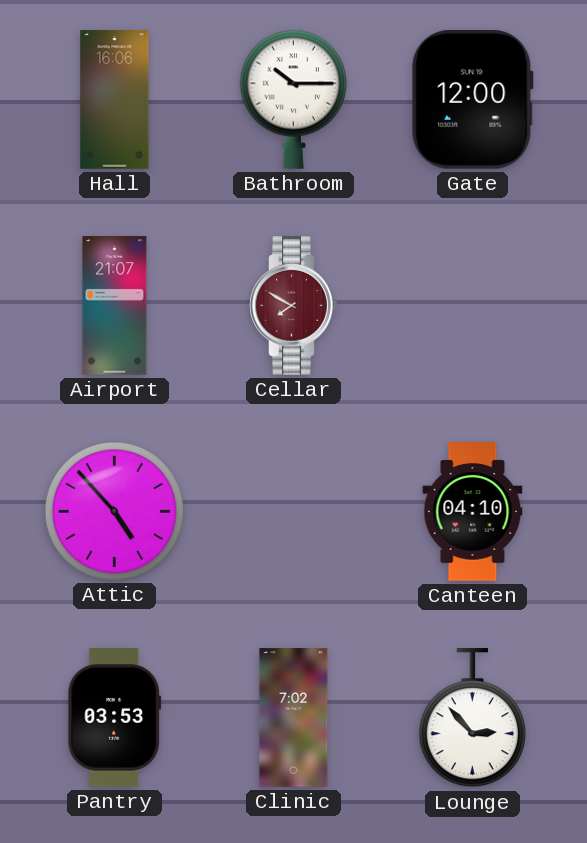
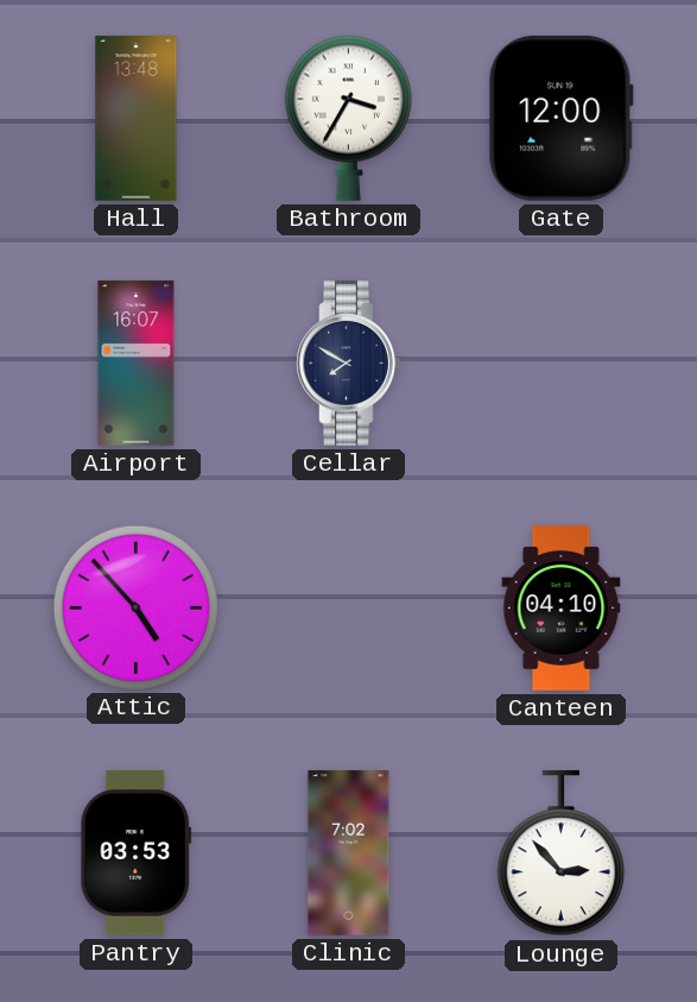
Hall: 16:06 -> 13:48 (137, 119)
Bathroom: 10:15 -> 3:35 (348, 118)
Airport: 21:07 -> 16:07 (137, 364)
Cellar dial: burgundy -> navy (349, 364)
